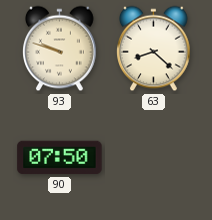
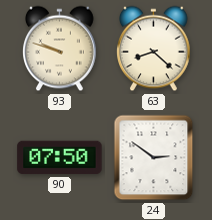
24: none -> 2:51 (154, 158)
